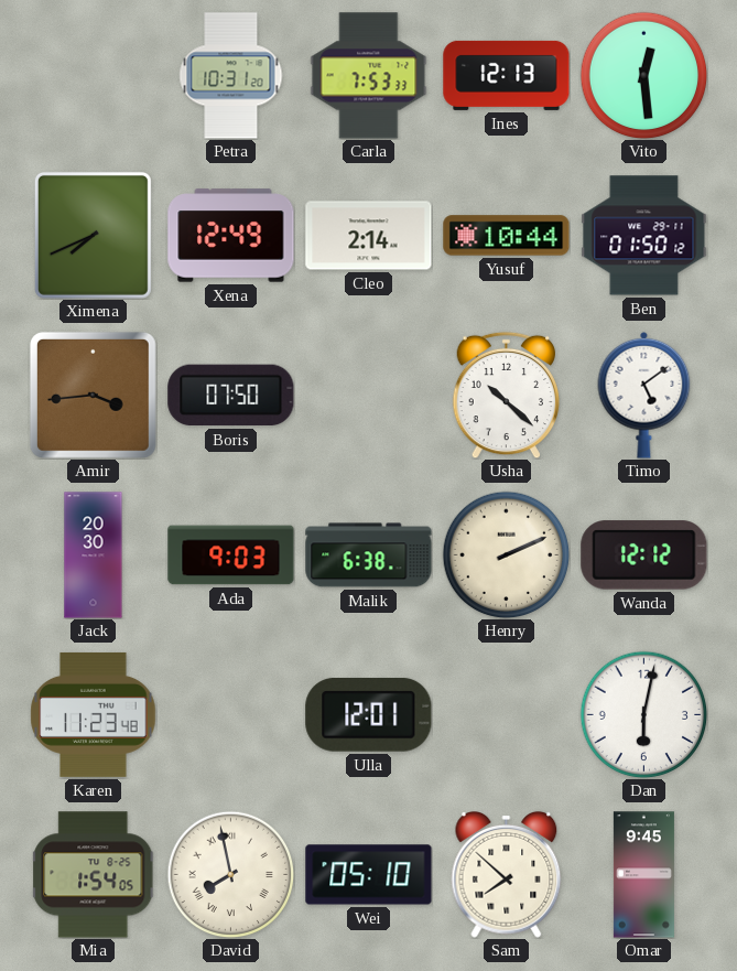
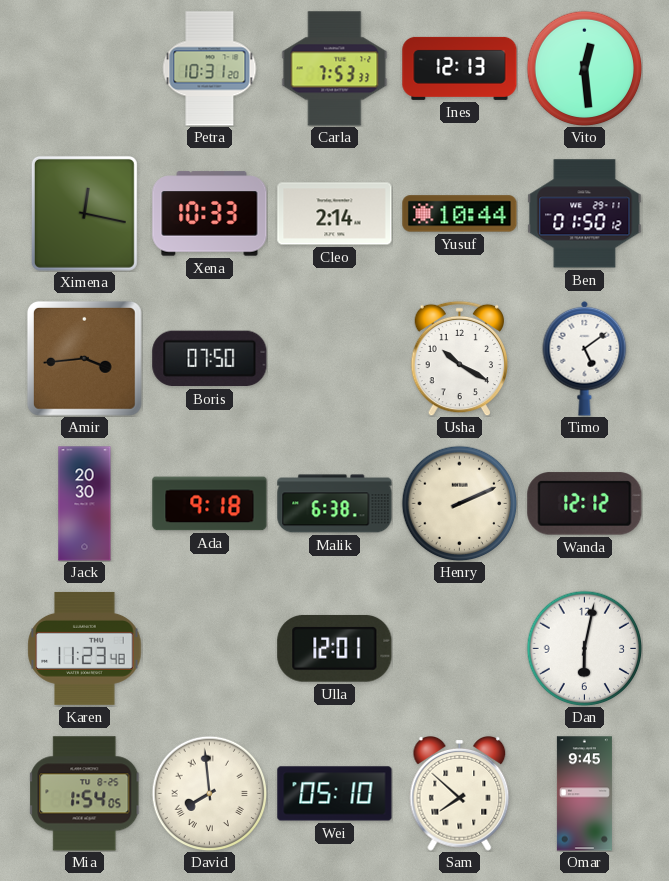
Ximena: 7:41 -> 12:17 (84, 213)
Xena: 12:49 -> 10:33 (210, 214)
Usha: 10:22 -> 10:20 (460, 358)
Ada: 9:03 -> 9:18 (210, 504)
David: 7:58 -> 7:59 (209, 793)
